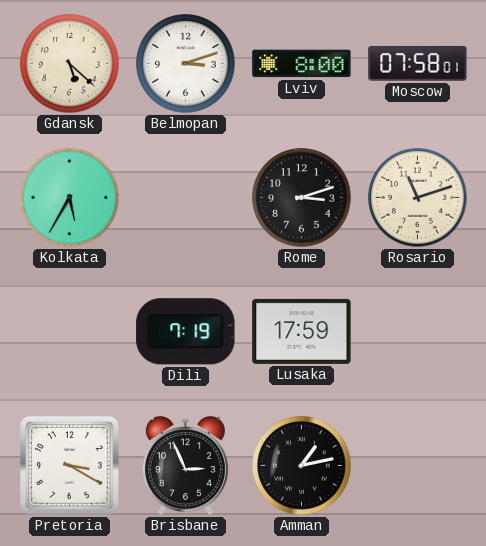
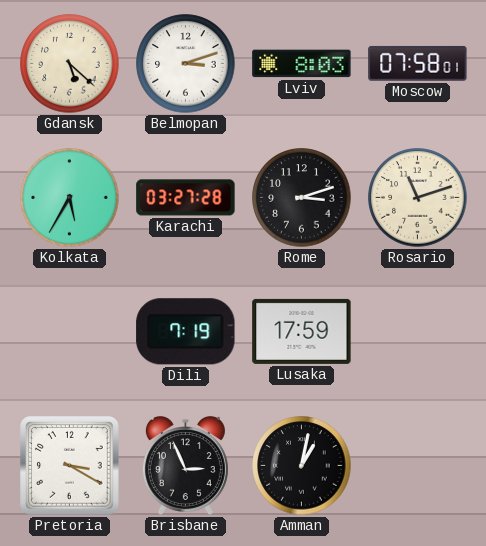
Lviv: 8:00 -> 8:03 (302, 64)
Karachi: none -> 03:27 (186, 198)
Amman: 1:13 -> 1:02 (302, 466)
